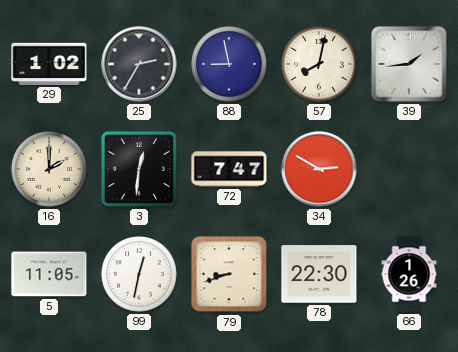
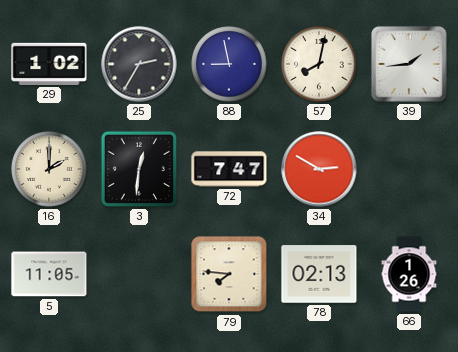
99: 12:32 -> none (139, 274)
79: 8:42 -> 7:46 (229, 274)
78: 22:30 -> 02:13 (319, 274)
